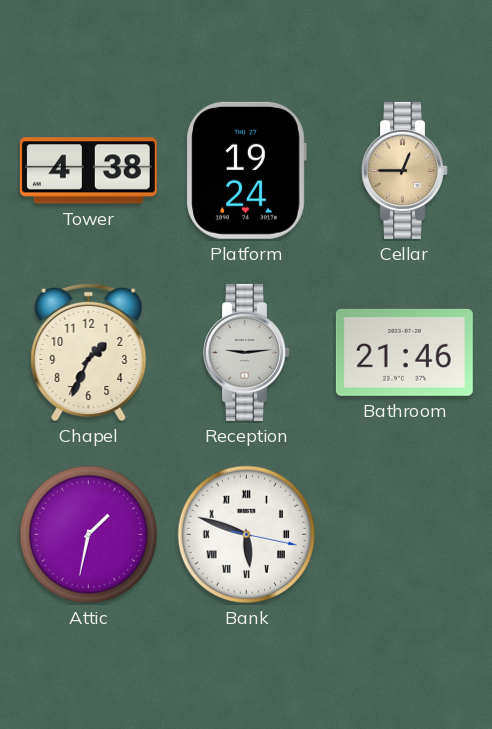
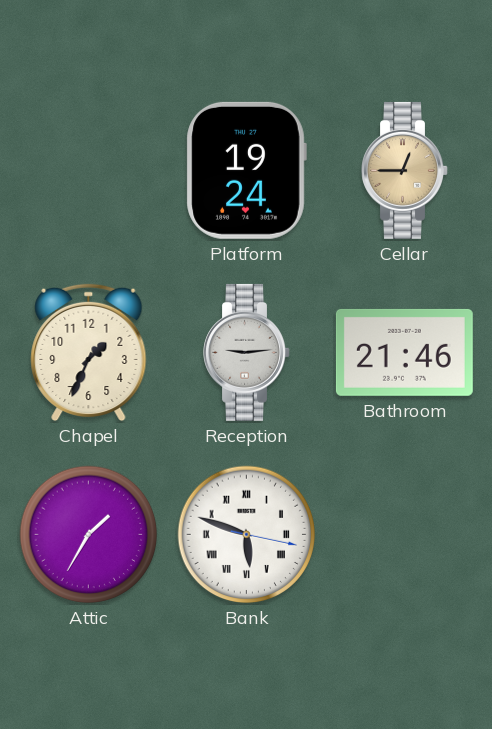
Tower: 4:38 -> none (88, 171)
Attic: 1:32 -> 1:35 (89, 535)
